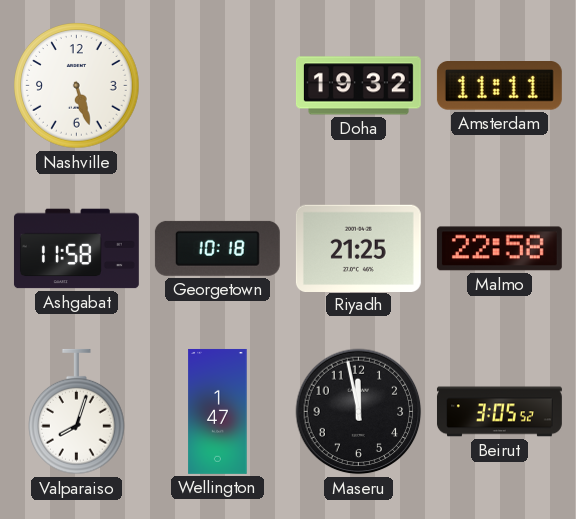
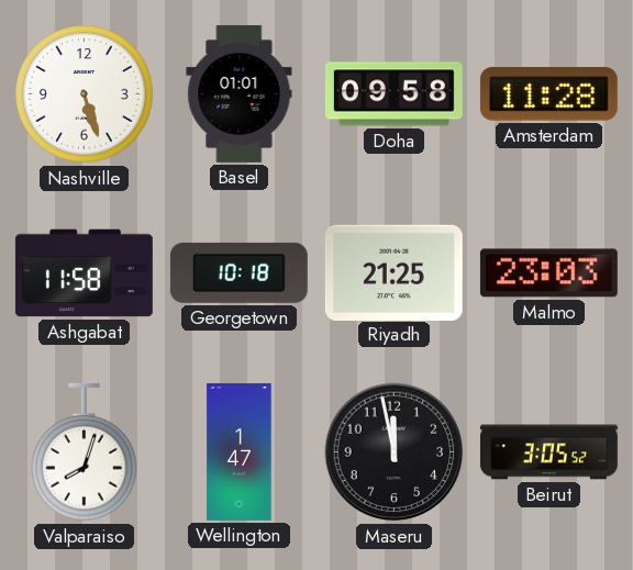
Basel: none -> 01:01 (240, 93)
Doha: 19:32 -> 09:58 (393, 94)
Amsterdam: 11:11 -> 11:28 (548, 94)
Malmo: 22:58 -> 23:03 (548, 273)
